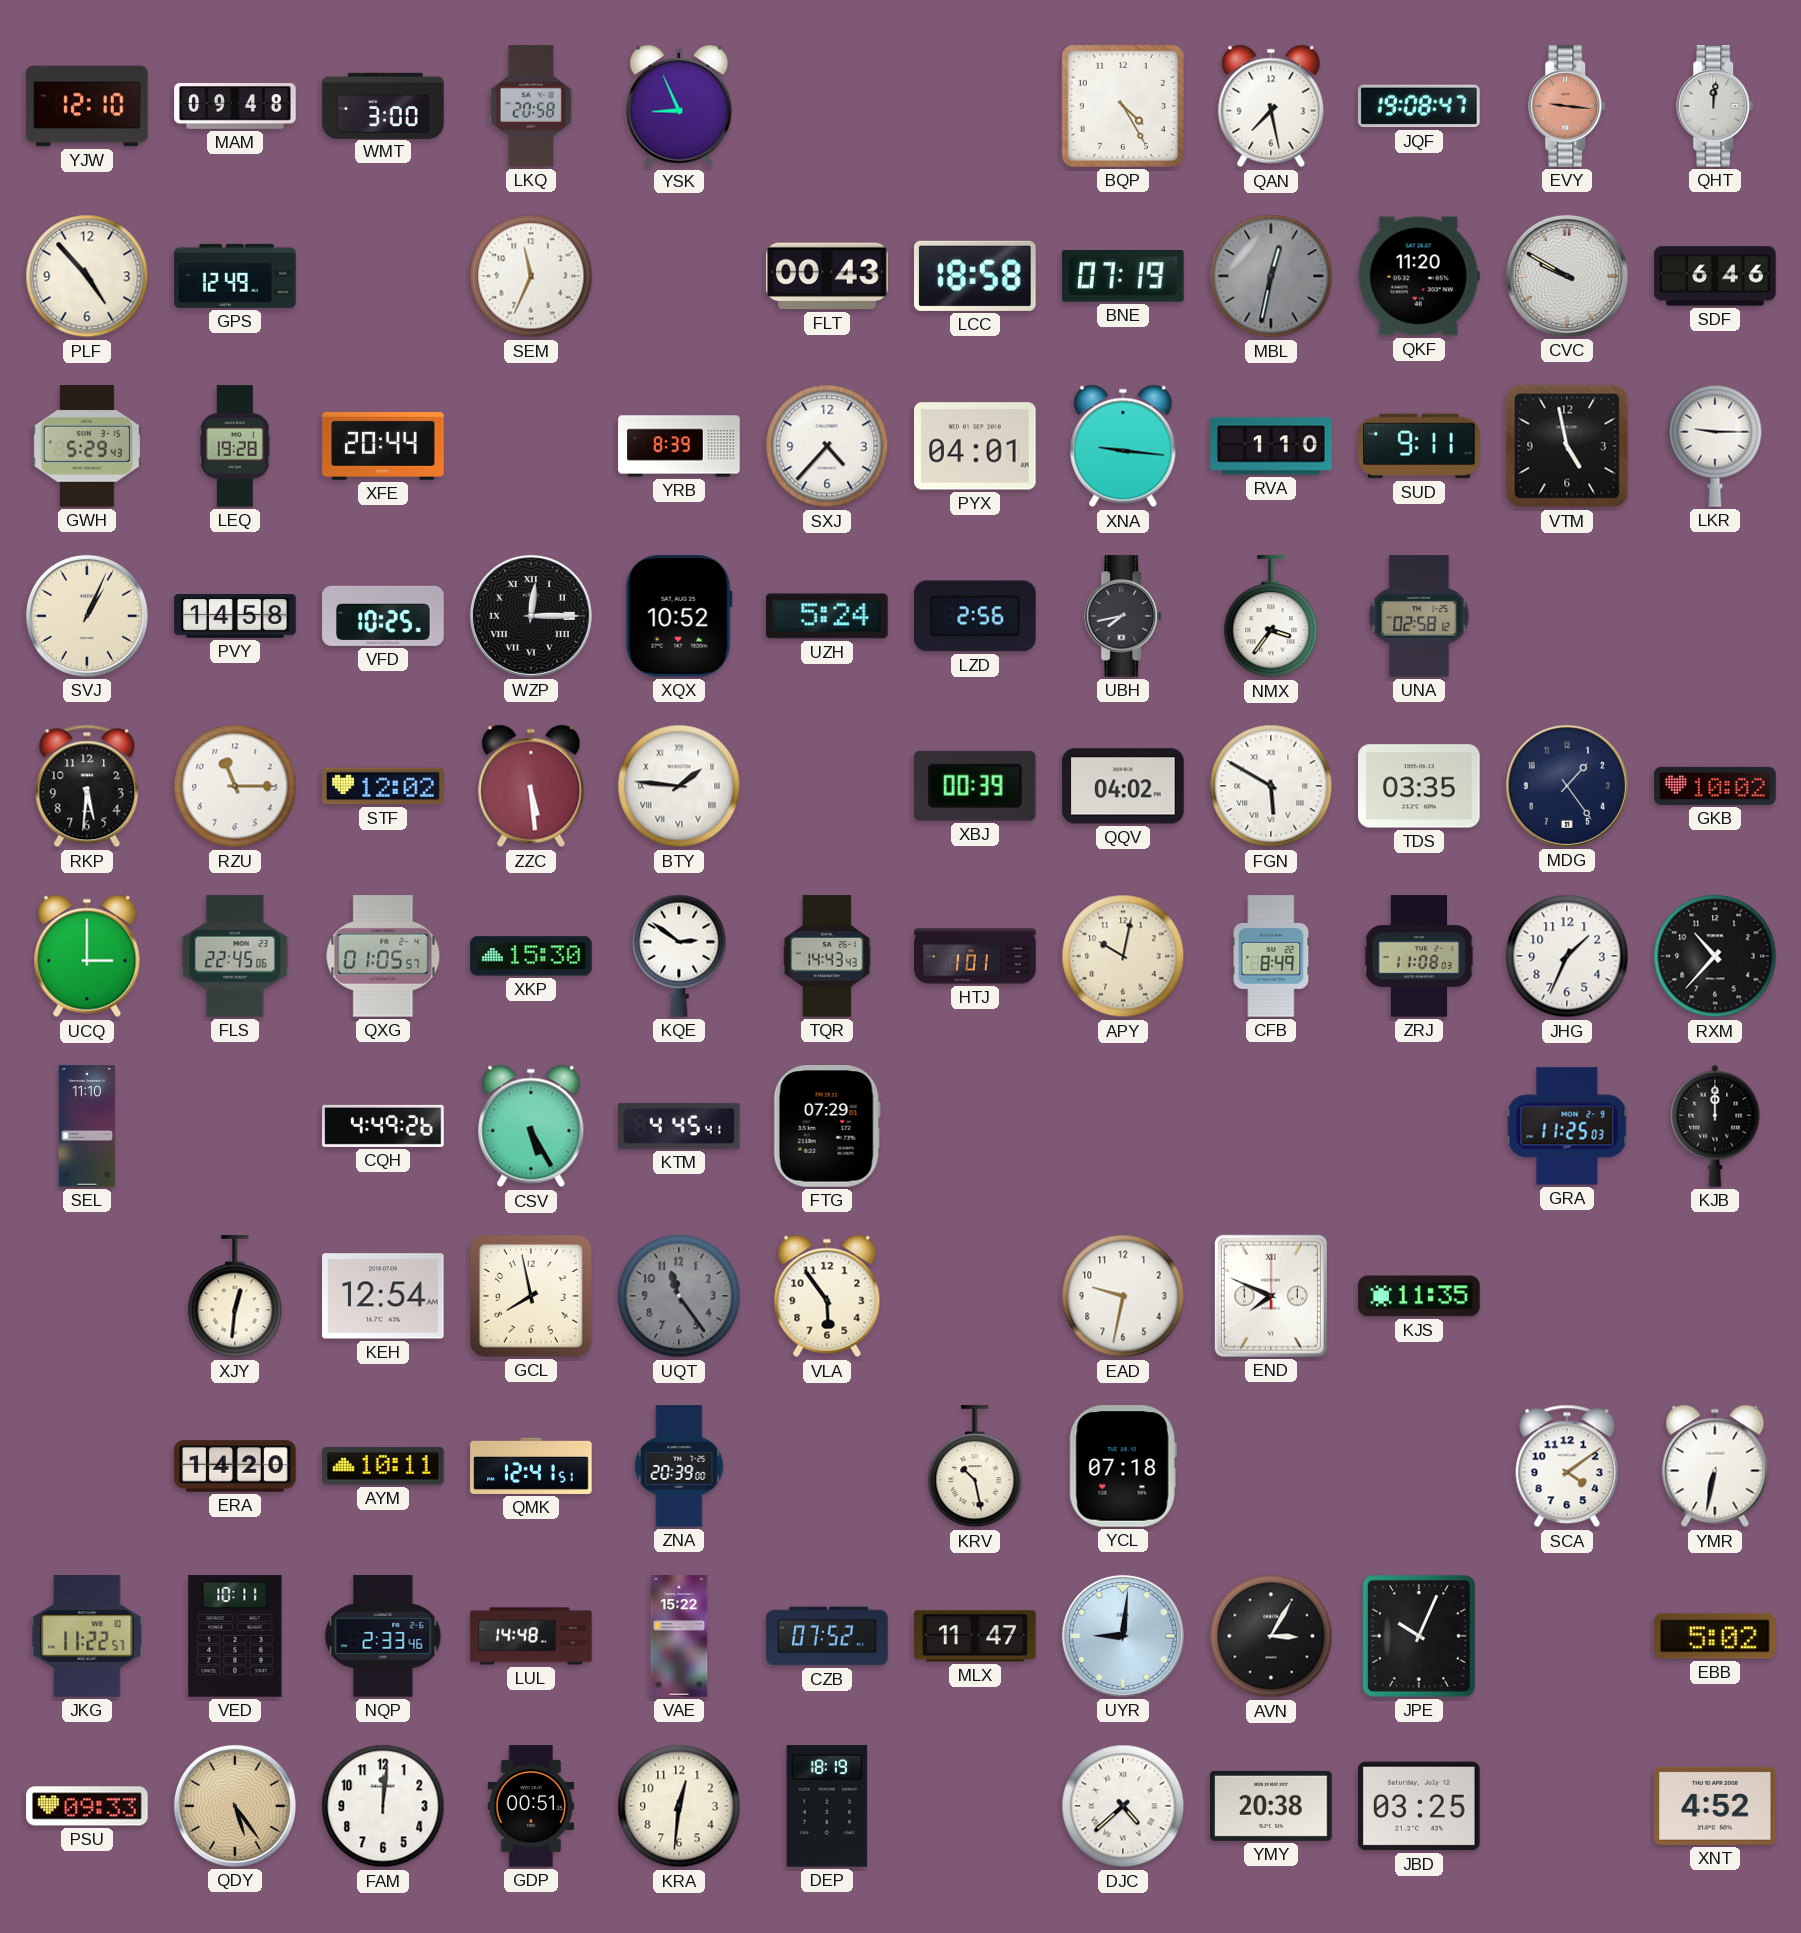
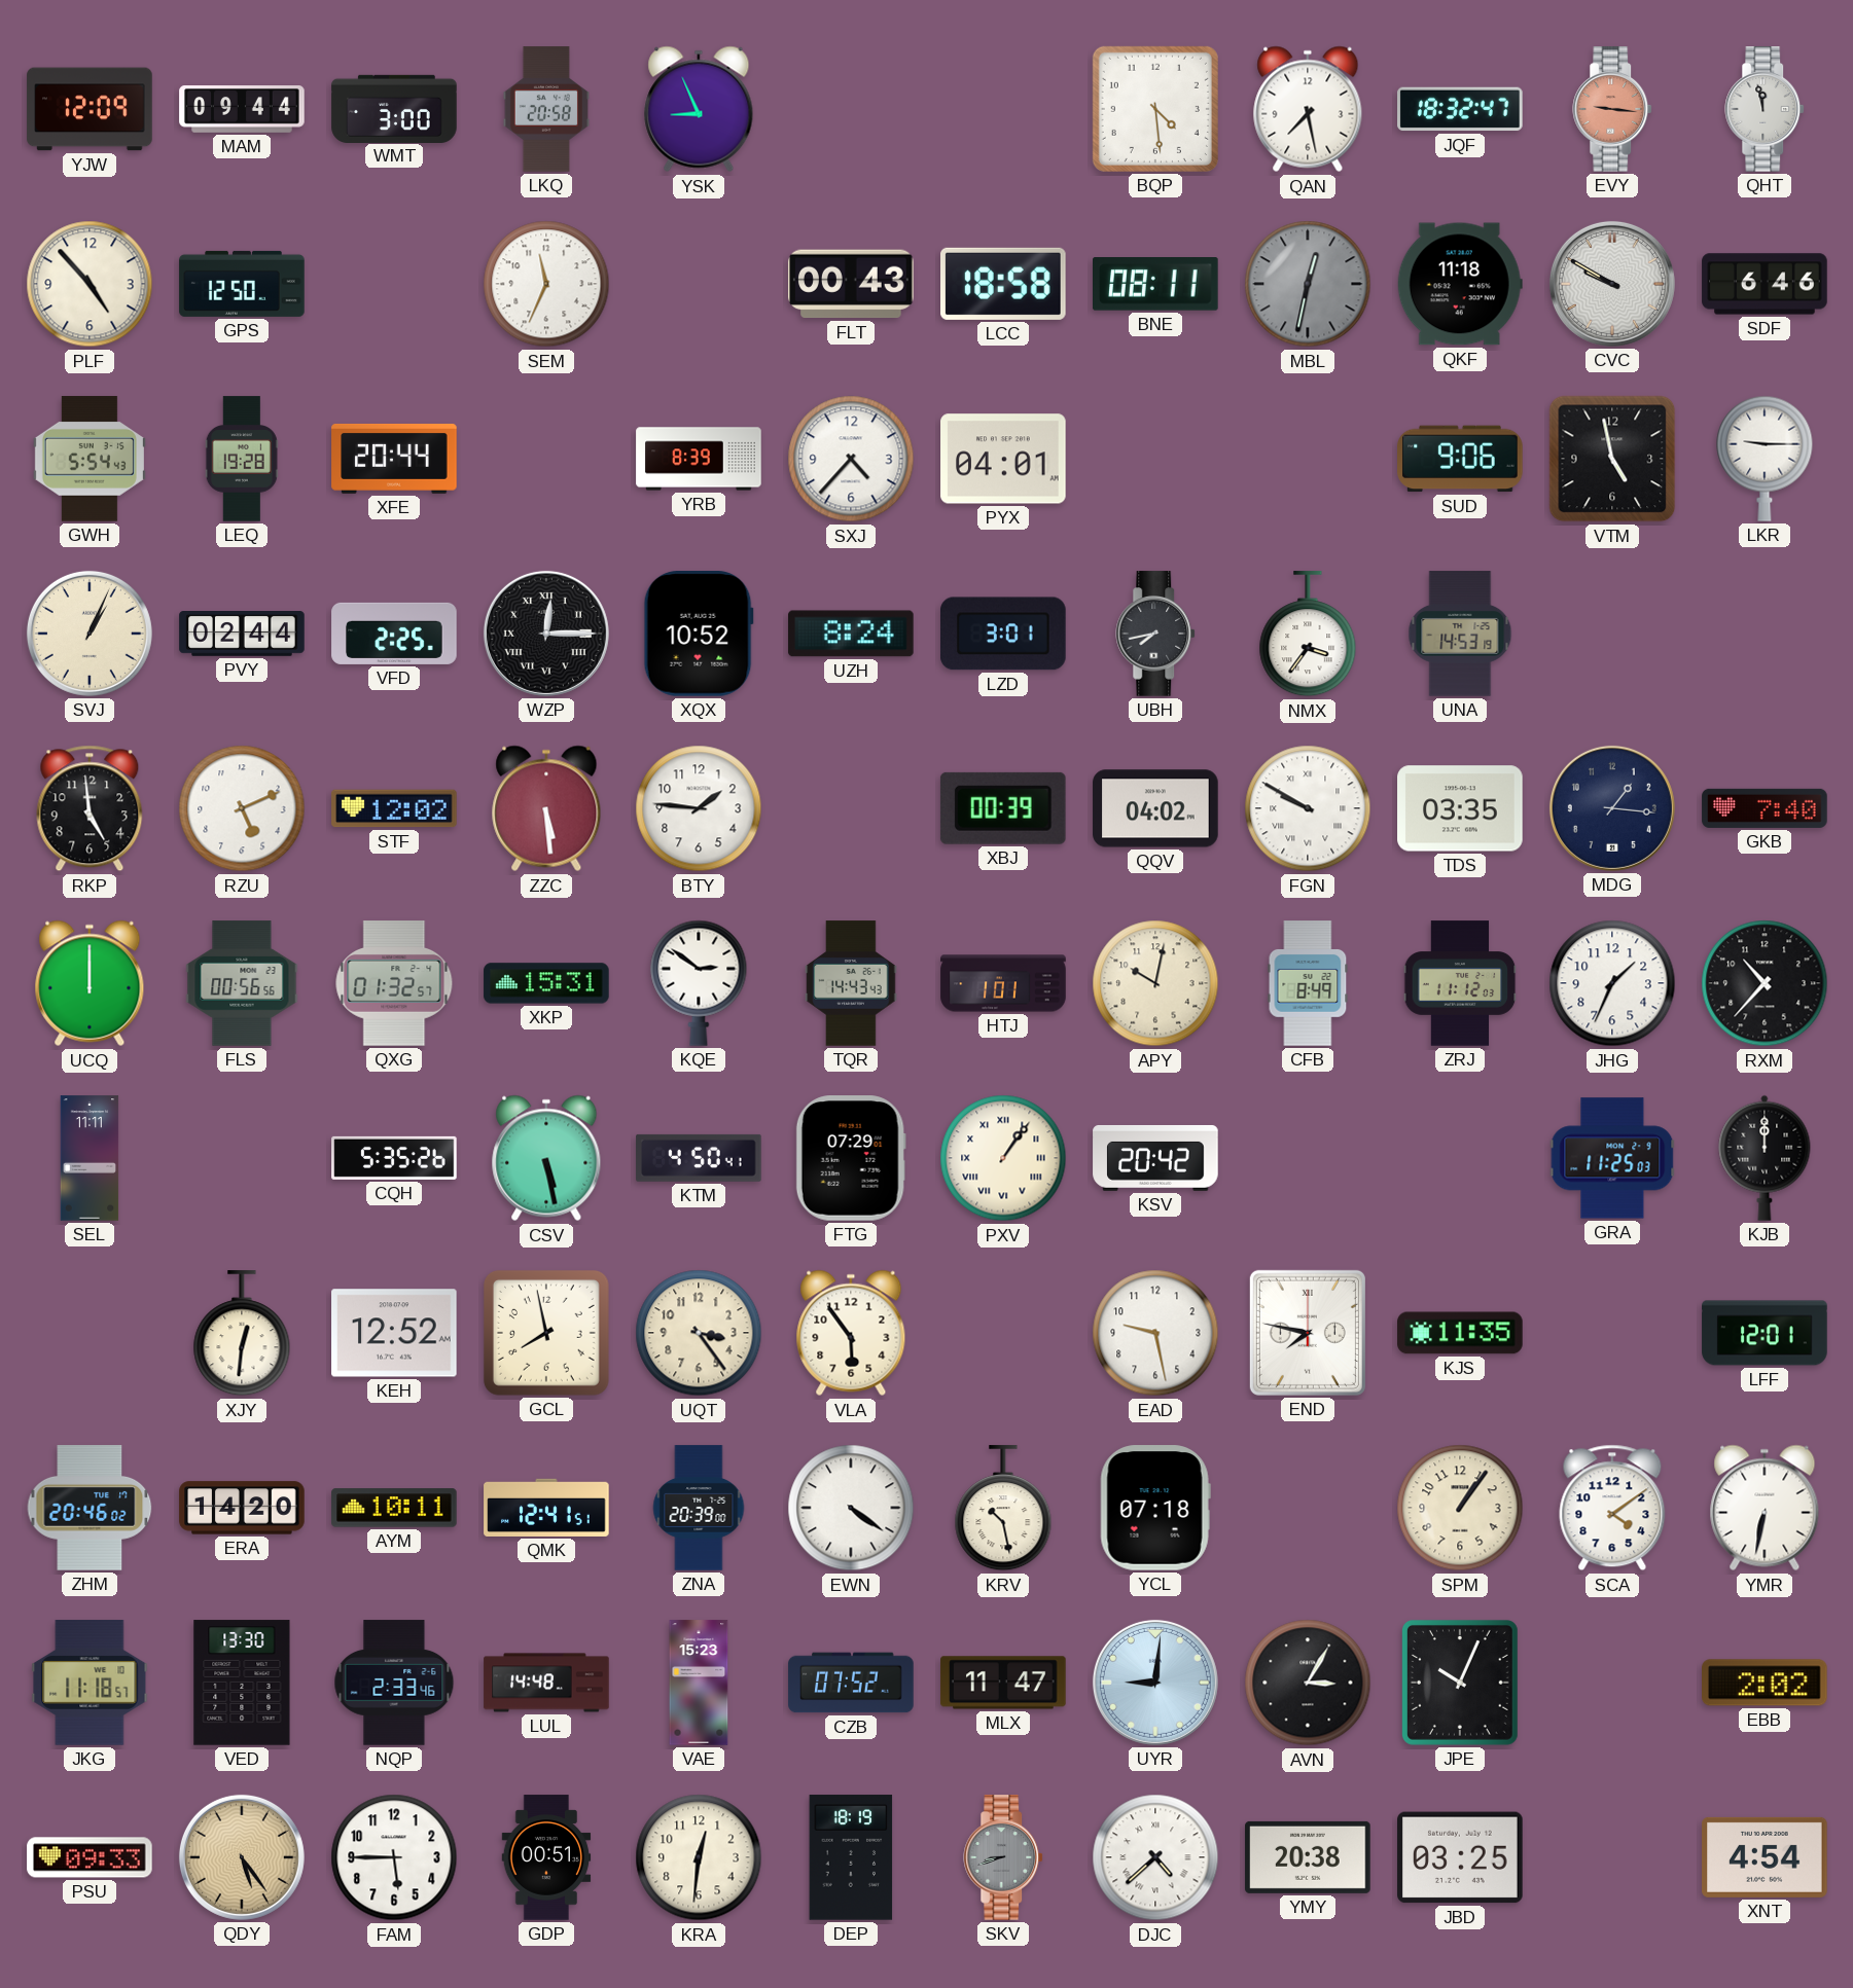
YJW: 12:10 -> 12:09 (90, 109)
MAM: 09:48 -> 09:44 (242, 110)
BQP: 4:25 -> 4:29 (1155, 109)
JQF: 19:08 -> 18:32 (1460, 109)
QHT: 12:01 -> 11:58 (1766, 109)
GPS: 12:49 -> 12:50 (242, 284)
BNE: 07:19 -> 08:11 (1156, 285)
QKF: 11:20 -> 11:18 (1460, 284)
GWH: 5:29 -> 5:54 (90, 459)
XNA: 9:16 -> none (1123, 446)
RVA: 1:10 -> none (1271, 446)
SUD: 9:11 -> 9:06 (1460, 459)
PVY: 14:58 -> 02:44 (242, 634)
VFD: 10:25 -> 2:25 (394, 634)
UZH: 5:24 -> 8:24 (851, 634)
LZD: 2:56 -> 3:01 (1003, 634)
UNA: 02:58 -> 14:53 (1460, 634)
RKP: 5:31 -> 4:59 (90, 808)
RZU: 11:15 -> 5:11 (242, 808)
BTY numerals: Roman -> Arabic (699, 808)
FGN: 5:50 -> 9:50 (1308, 808)
MDG: 1:24 -> 1:16 (1612, 808)
GKB: 10:02 -> 7:40 (1765, 808)
UCQ: 3:00 -> 12:00 (90, 983)
FLS: 22:45 -> 00:56 (242, 983)
QXG: 01:05 -> 01:32 (394, 983)
XKP: 15:30 -> 15:31 (546, 983)
ZRJ: 11:08 -> 11:12 (1460, 983)
SEL: 11:10 -> 11:11 (90, 1158)
CQH: 4:49 -> 5:35 (394, 1158)
CSV: 5:25 -> 5:28 (546, 1158)
KTM: 4:45 -> 4:50 (699, 1158)
PXV: none -> 1:06 (1003, 1158)
KSV: none -> 20:42 (1155, 1158)
KEH: 12:54 -> 12:52 (394, 1333)
UQT: 11:24 -> 3:24 (699, 1333)
UQT dial: grey -> cream (699, 1333)
EAD: 9:32 -> 9:28 (1155, 1333)
END: 7:49 -> 7:47 (1308, 1333)
LFF: none -> 12:01 (1765, 1333)
ZHM: none -> 20:46 (90, 1508)
EWN: none -> 4:21 (851, 1508)
SPM: none -> 1:06 (1460, 1508)
JKG: 11:22 -> 11:18 (90, 1683)
VED: 10:11 -> 13:30 (242, 1683)
VAE: 15:22 -> 15:23 (699, 1683)
EBB: 5:02 -> 2:02 (1766, 1683)
FAM: 12:01 -> 5:45 (394, 1857)
SKV: none -> 8:42 (1004, 1857)
XNT: 4:52 -> 4:54 (1765, 1857)
